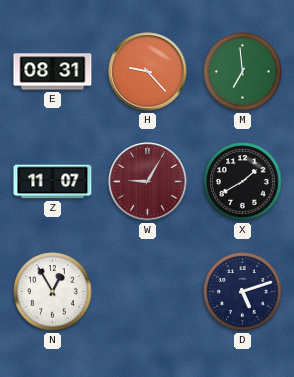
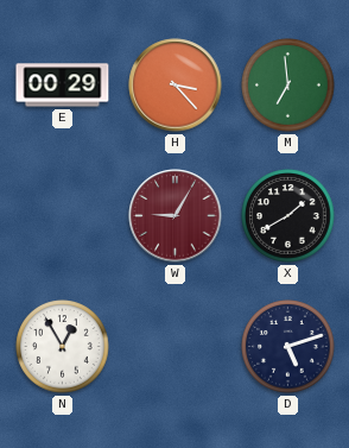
E: 08:31 -> 00:29 (63, 86)
H: 9:23 -> 3:23 (176, 86)
Z: 11:07 -> none (53, 182)
